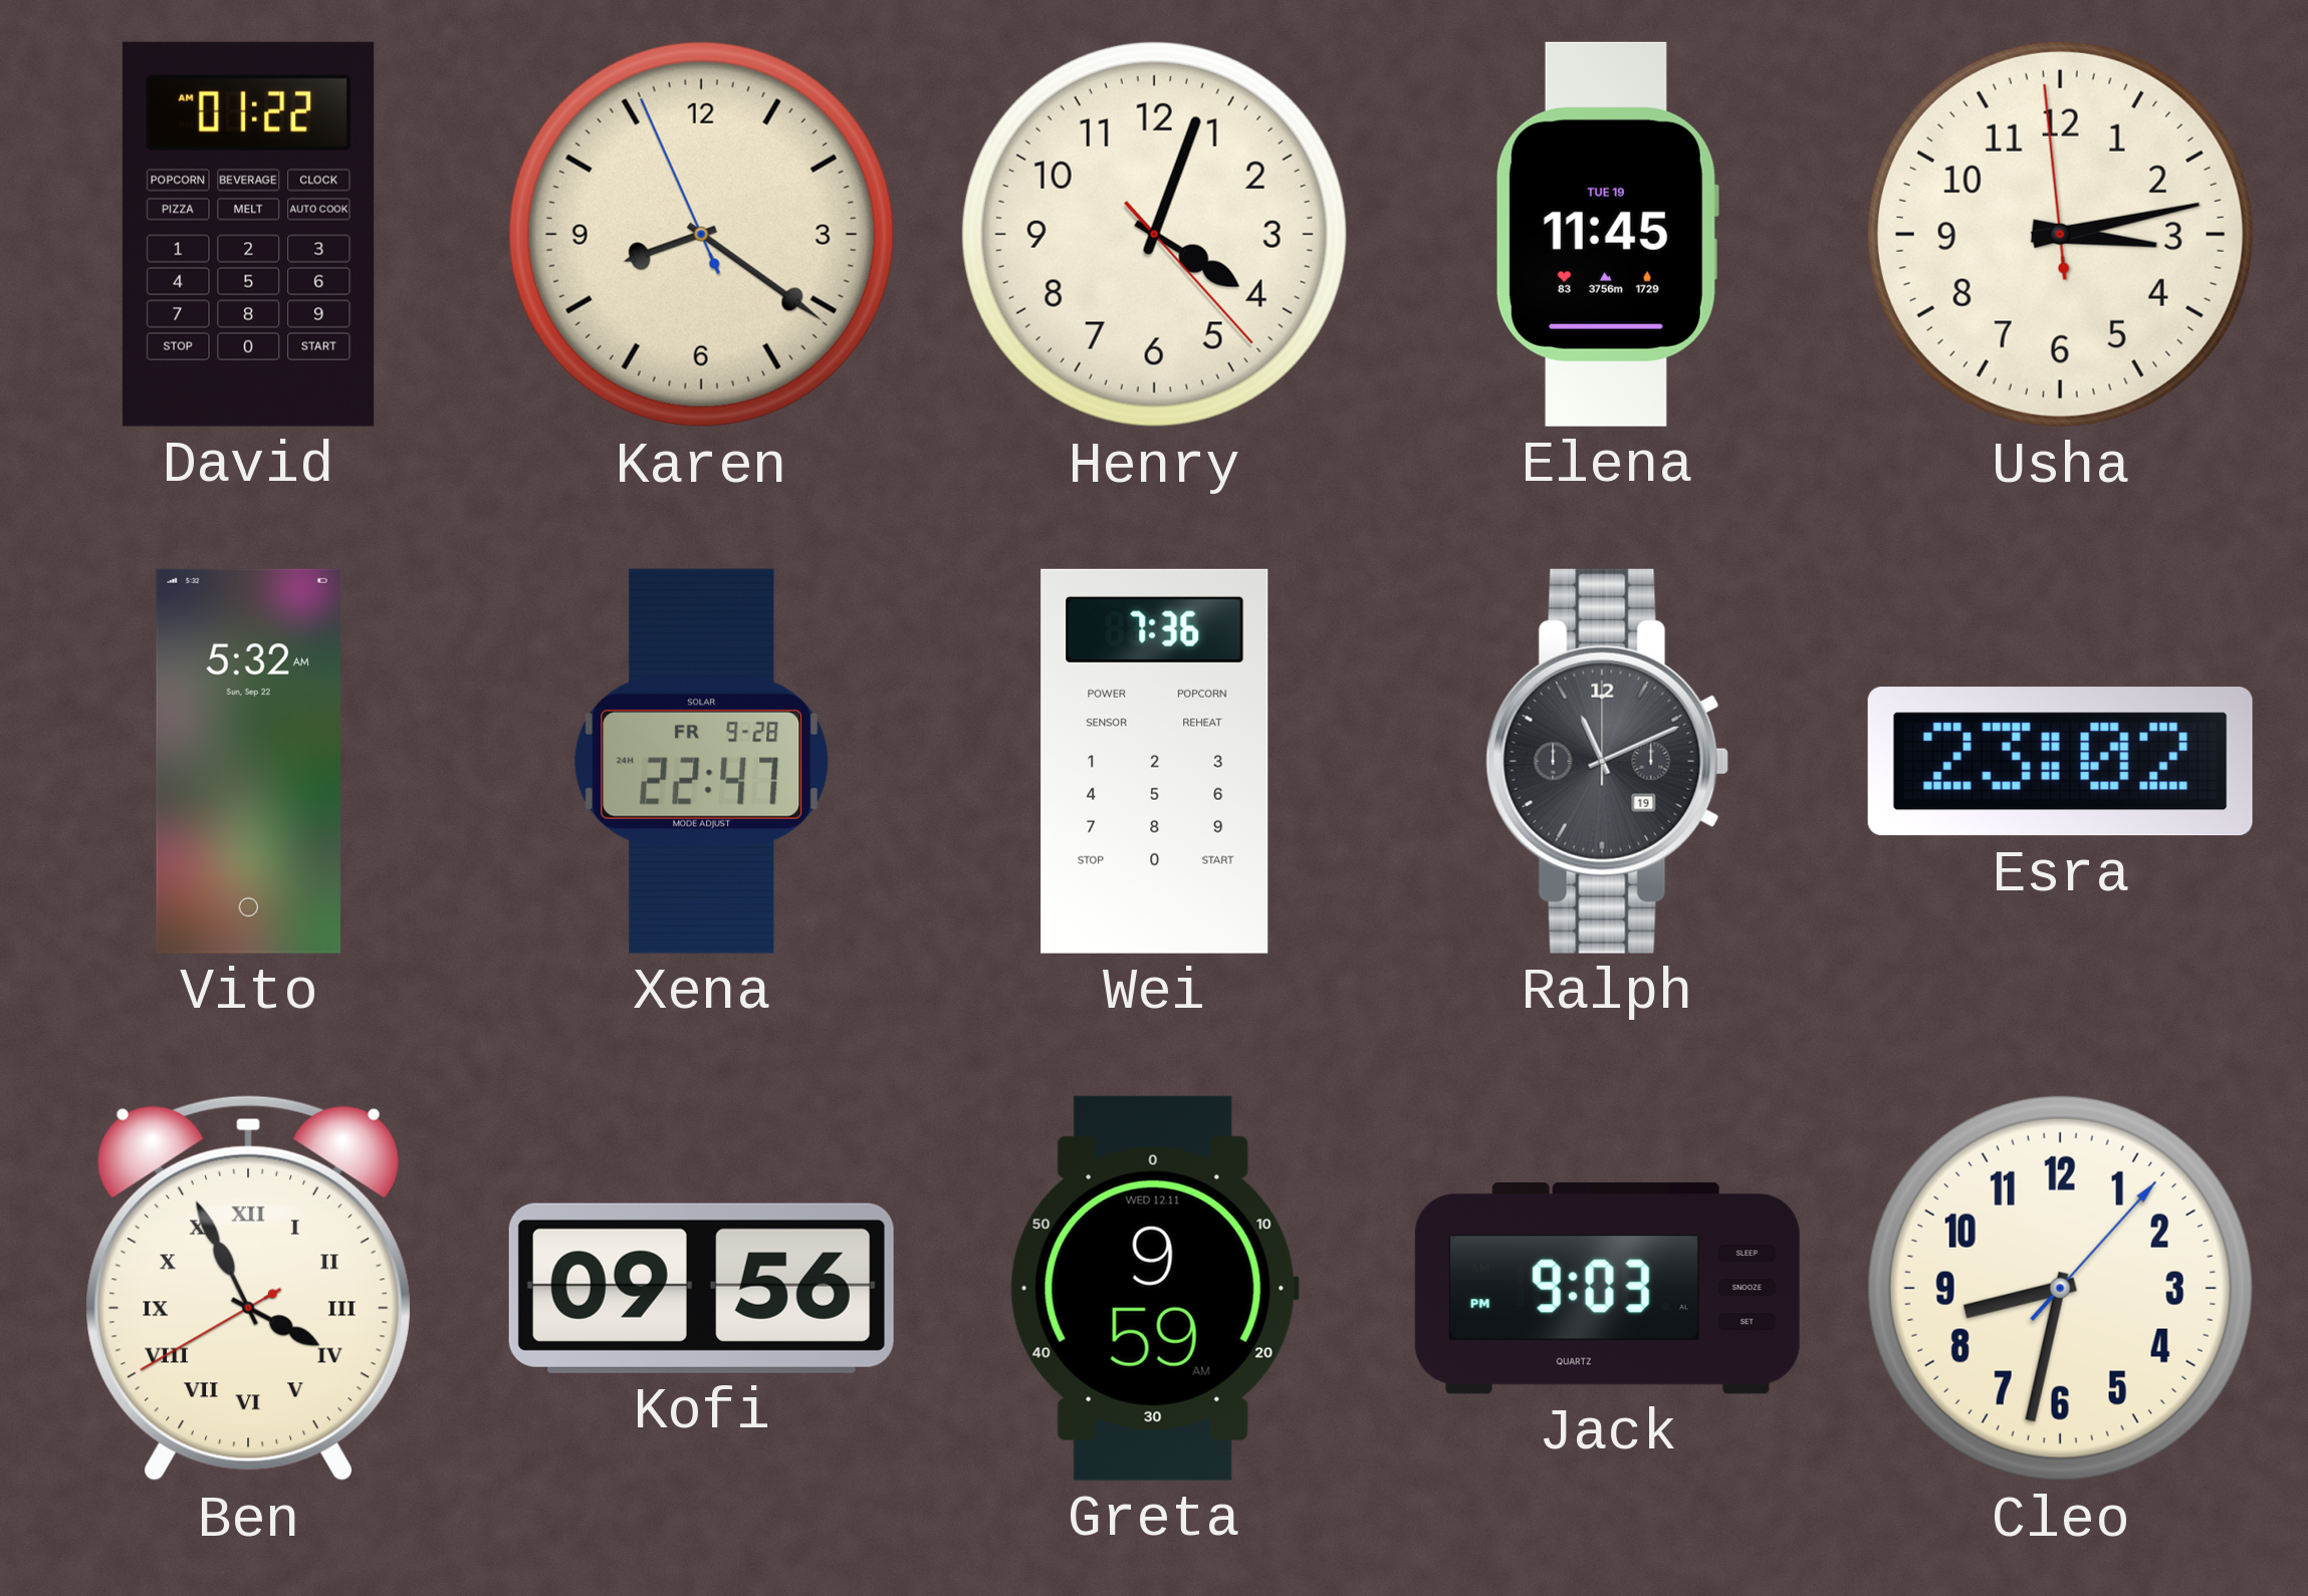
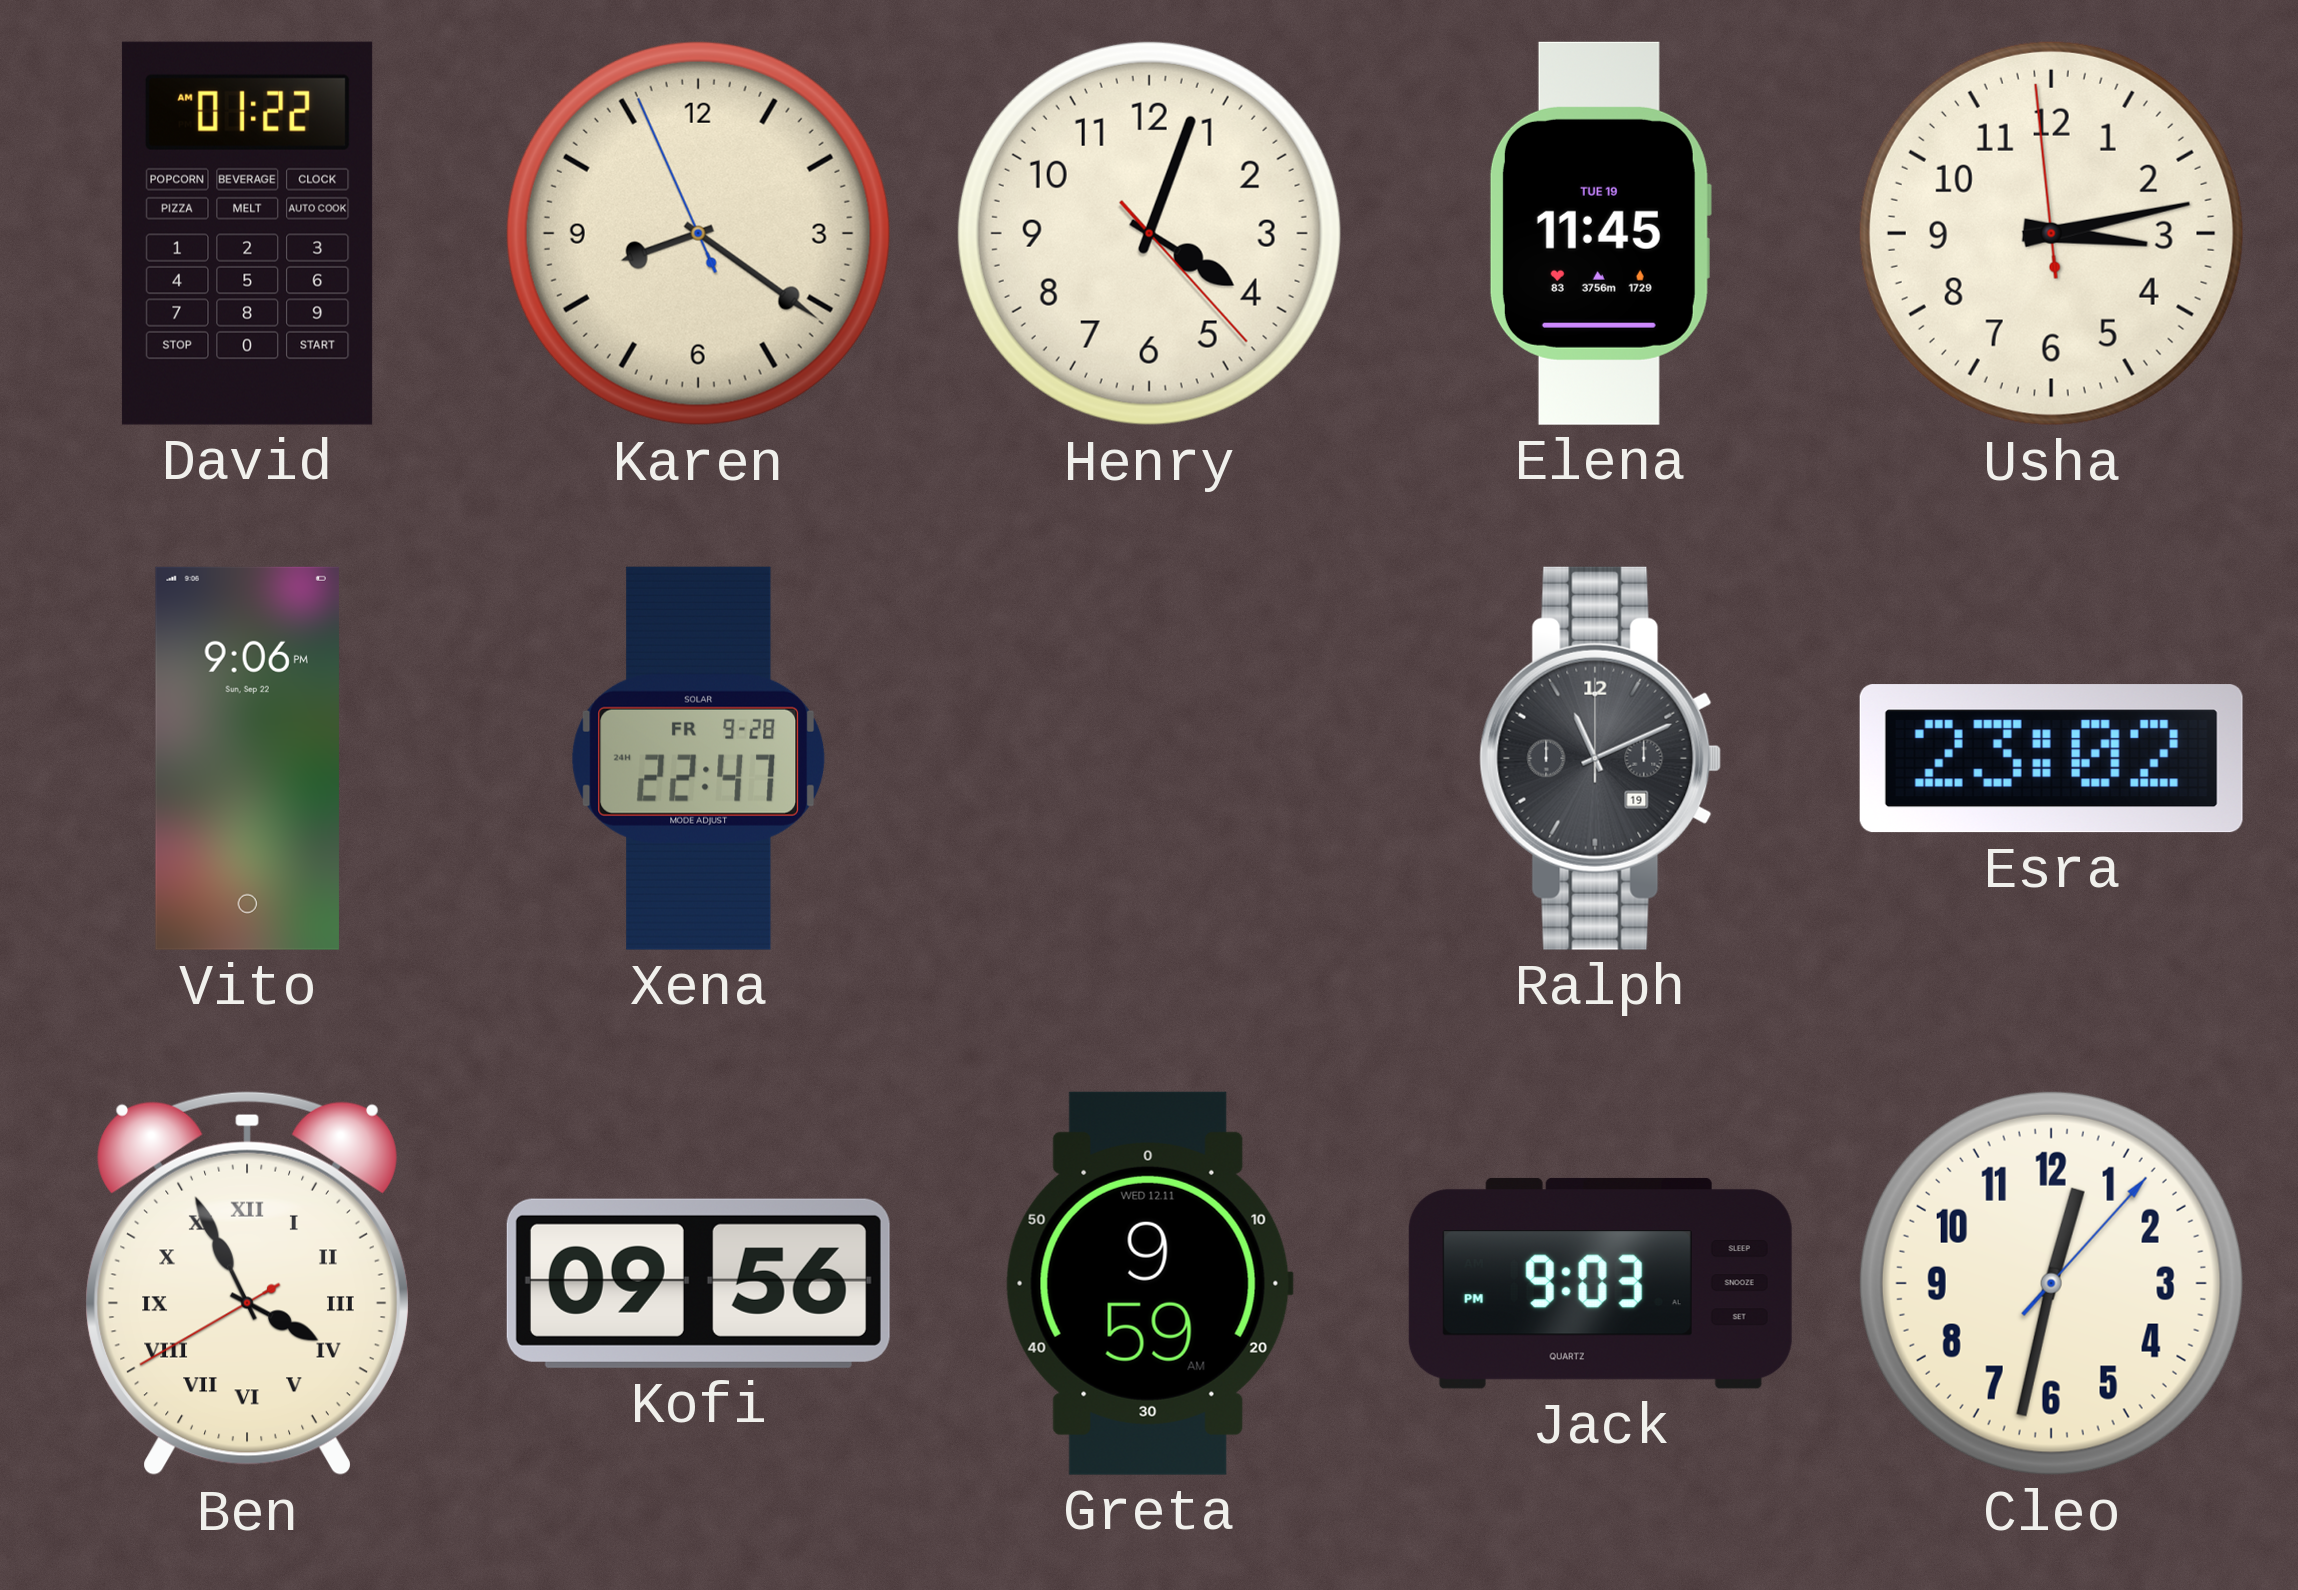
Vito: 5:32 -> 9:06 (247, 758)
Wei: 7:36 -> none (1155, 761)
Cleo: 8:32 -> 12:32 (2051, 1283)
